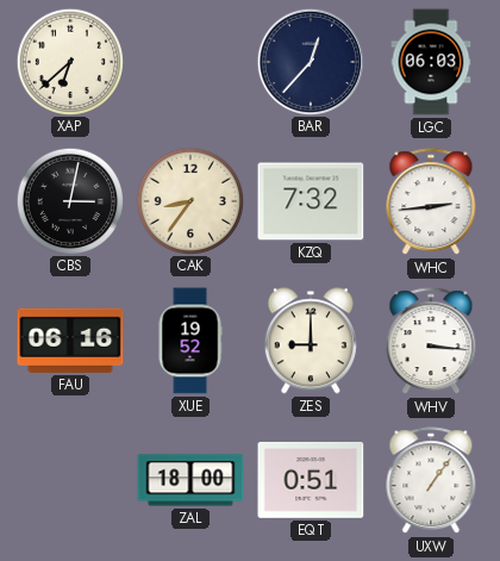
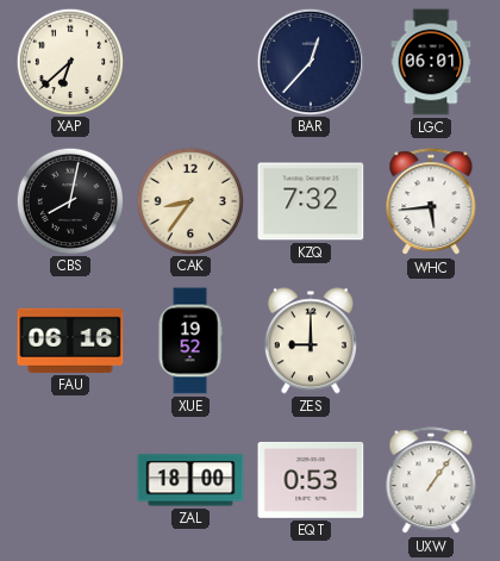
LGC: 06:03 -> 06:01 (431, 62)
CBS: 3:02 -> 8:02 (69, 200)
WHC: 2:44 -> 5:44 (431, 202)
WHV: 3:16 -> none (431, 342)
EQT: 0:51 -> 0:53 (311, 480)
